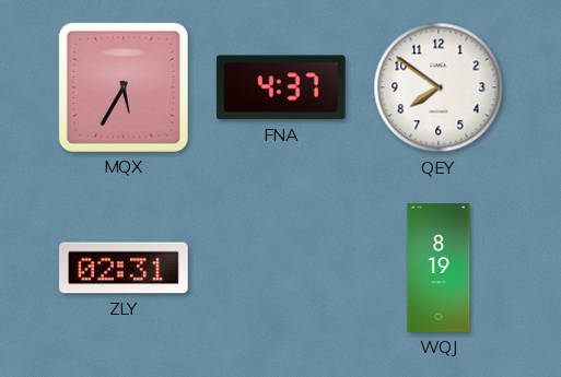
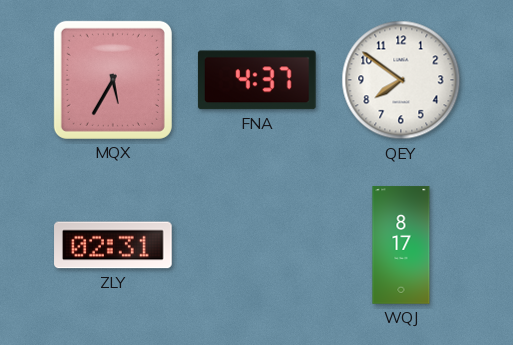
WQJ: 8:19 -> 8:17 (401, 245)
